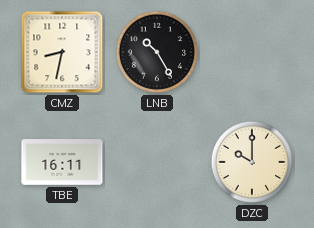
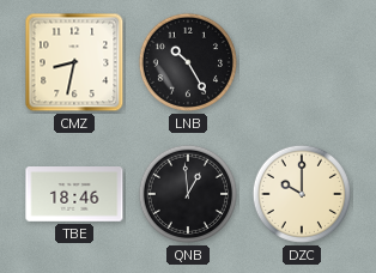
TBE: 16:11 -> 18:46 (74, 195)
QNB: none -> 12:59 (188, 194)
